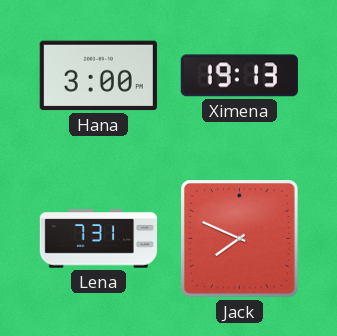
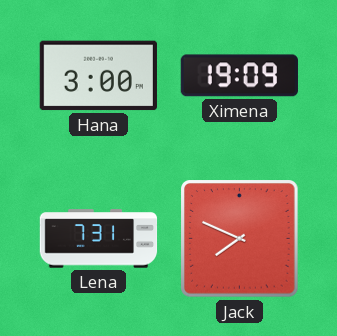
Ximena: 19:13 -> 19:09 (239, 76)
